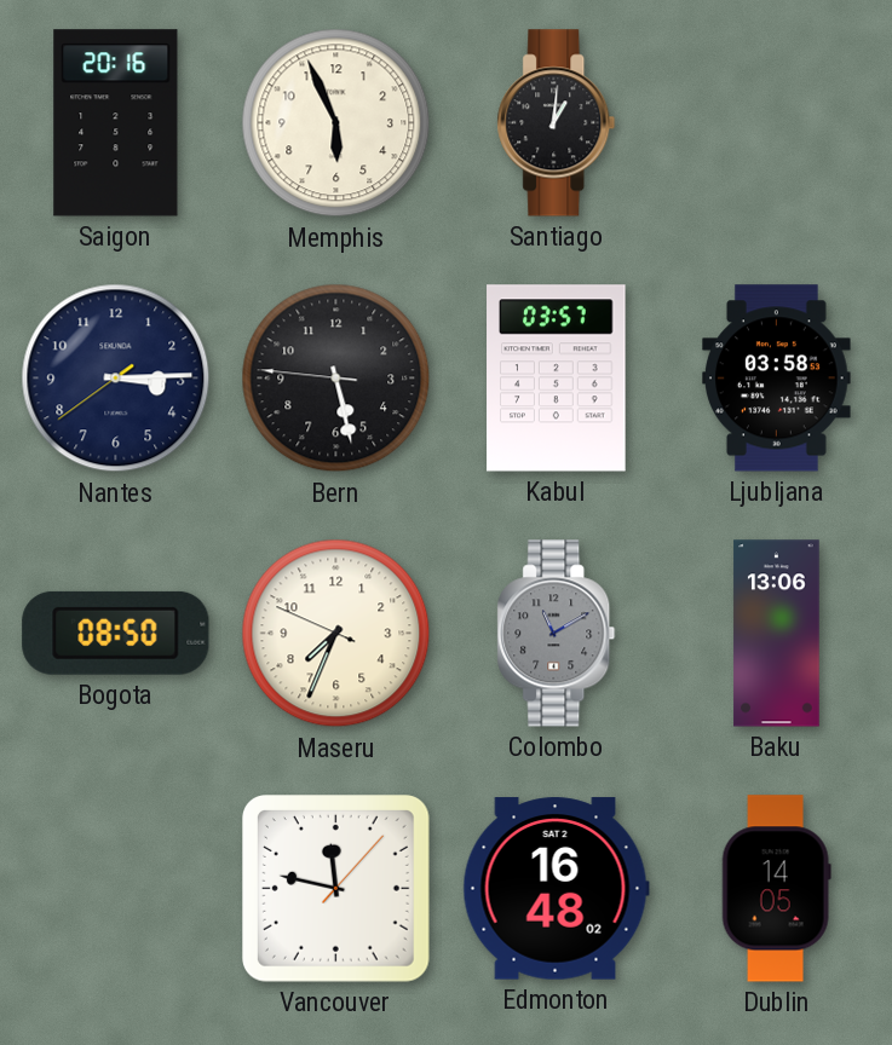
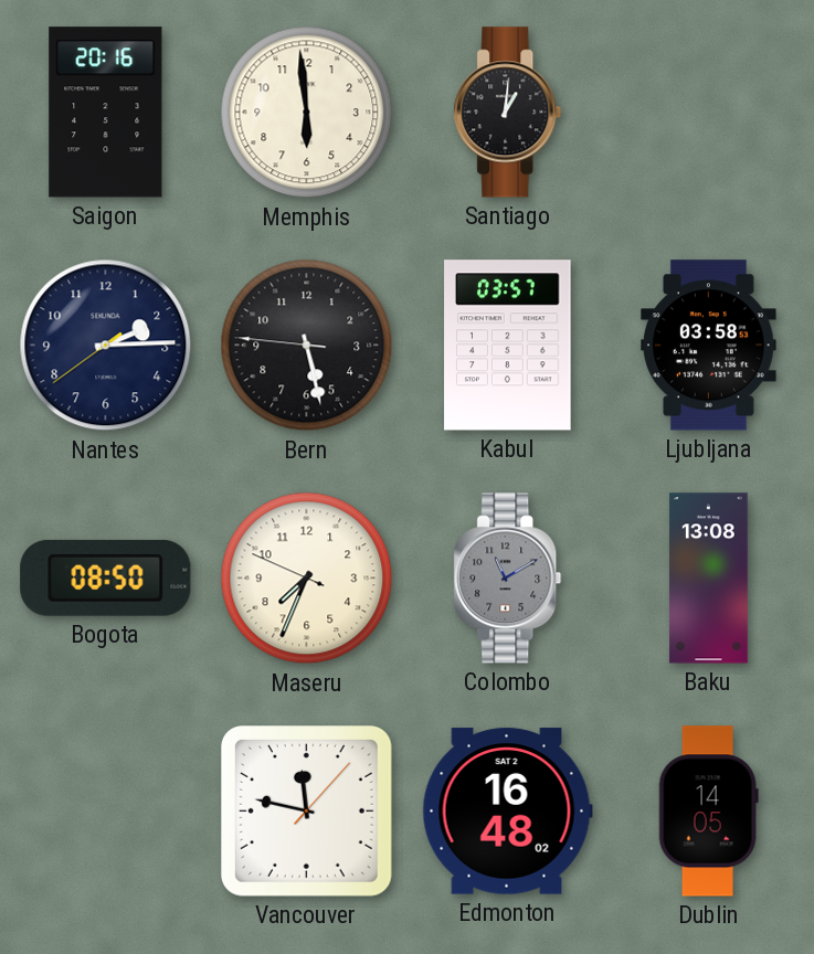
Memphis: 5:56 -> 5:59 (307, 113)
Nantes: 3:14 -> 2:14 (106, 346)
Baku: 13:06 -> 13:08 (709, 579)
